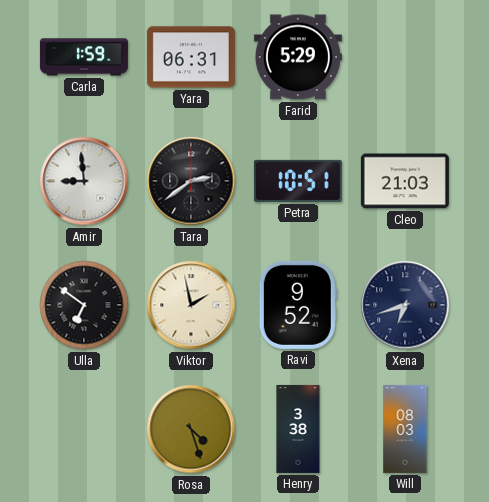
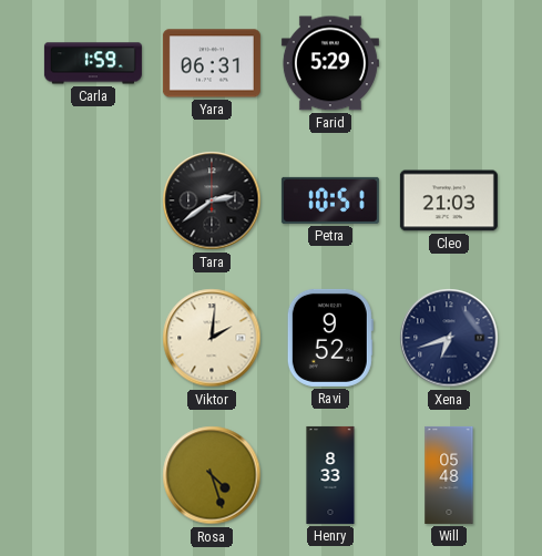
Amir: 8:59 -> none (84, 181)
Ulla: 6:51 -> none (84, 305)
Viktor: 1:58 -> 2:01 (212, 338)
Henry: 3:38 -> 8:33 (330, 475)
Will: 08:03 -> 05:48 (449, 475)
